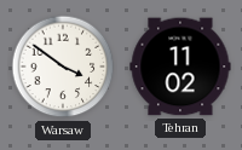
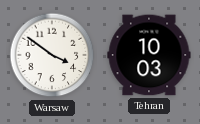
Tehran: 11:02 -> 10:03 (149, 55)
